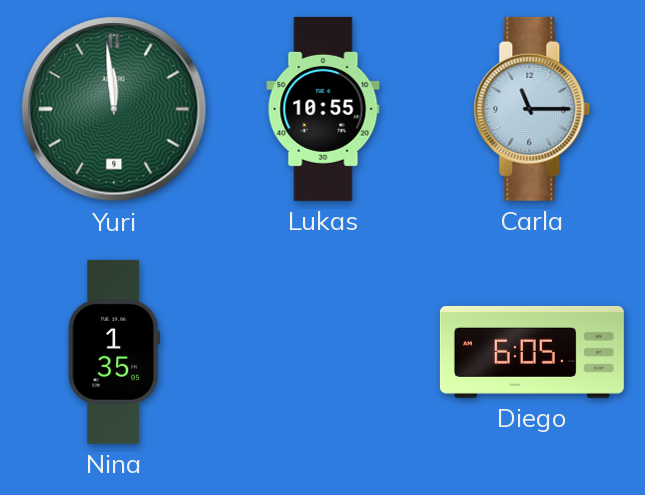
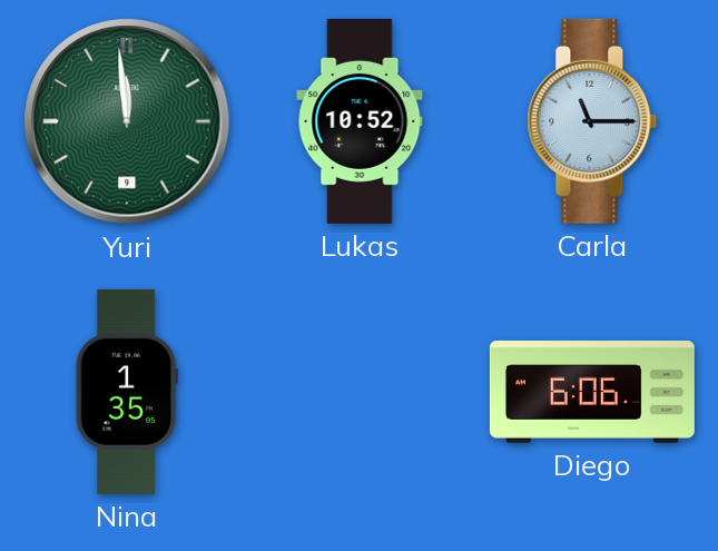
Lukas: 10:55 -> 10:52 (360, 121)
Diego: 6:05 -> 6:06 (592, 392)
